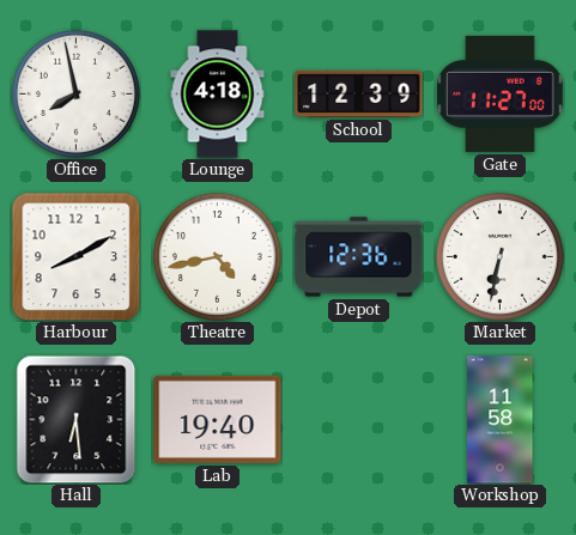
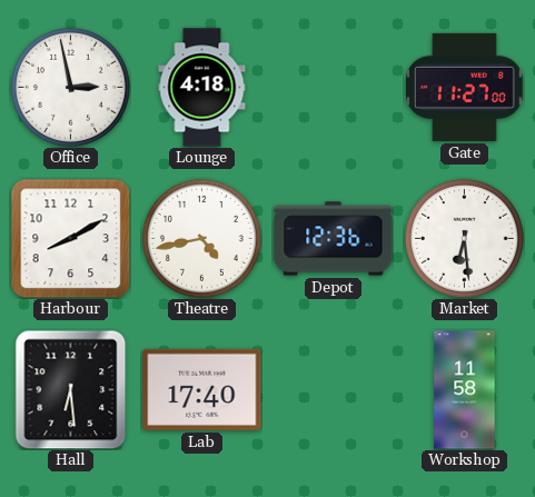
Office: 7:58 -> 2:58 (70, 87)
School: 12:39 -> none (359, 93)
Market: 6:32 -> 6:29 (464, 238)
Lab: 19:40 -> 17:40 (202, 389)
